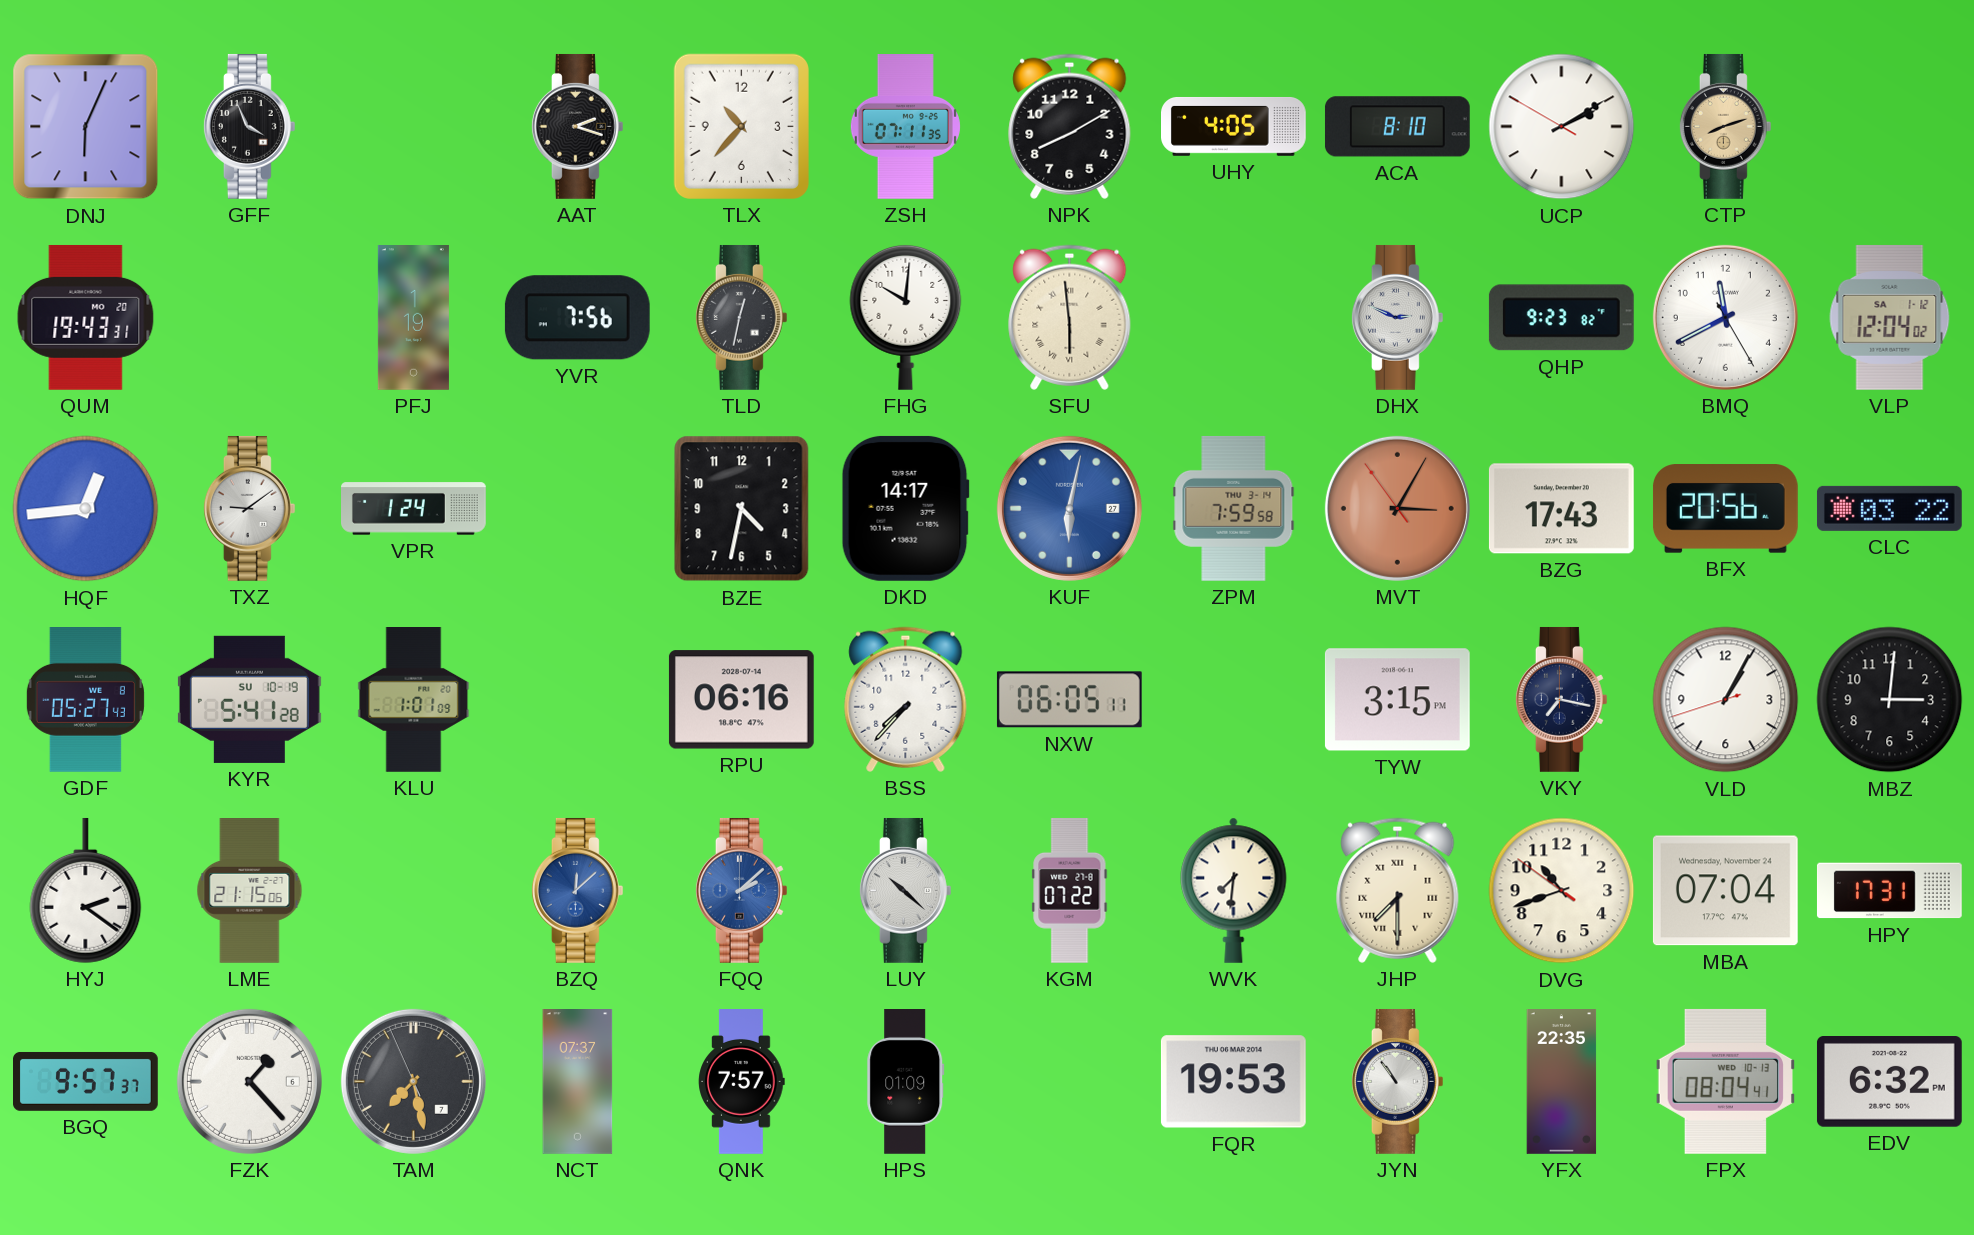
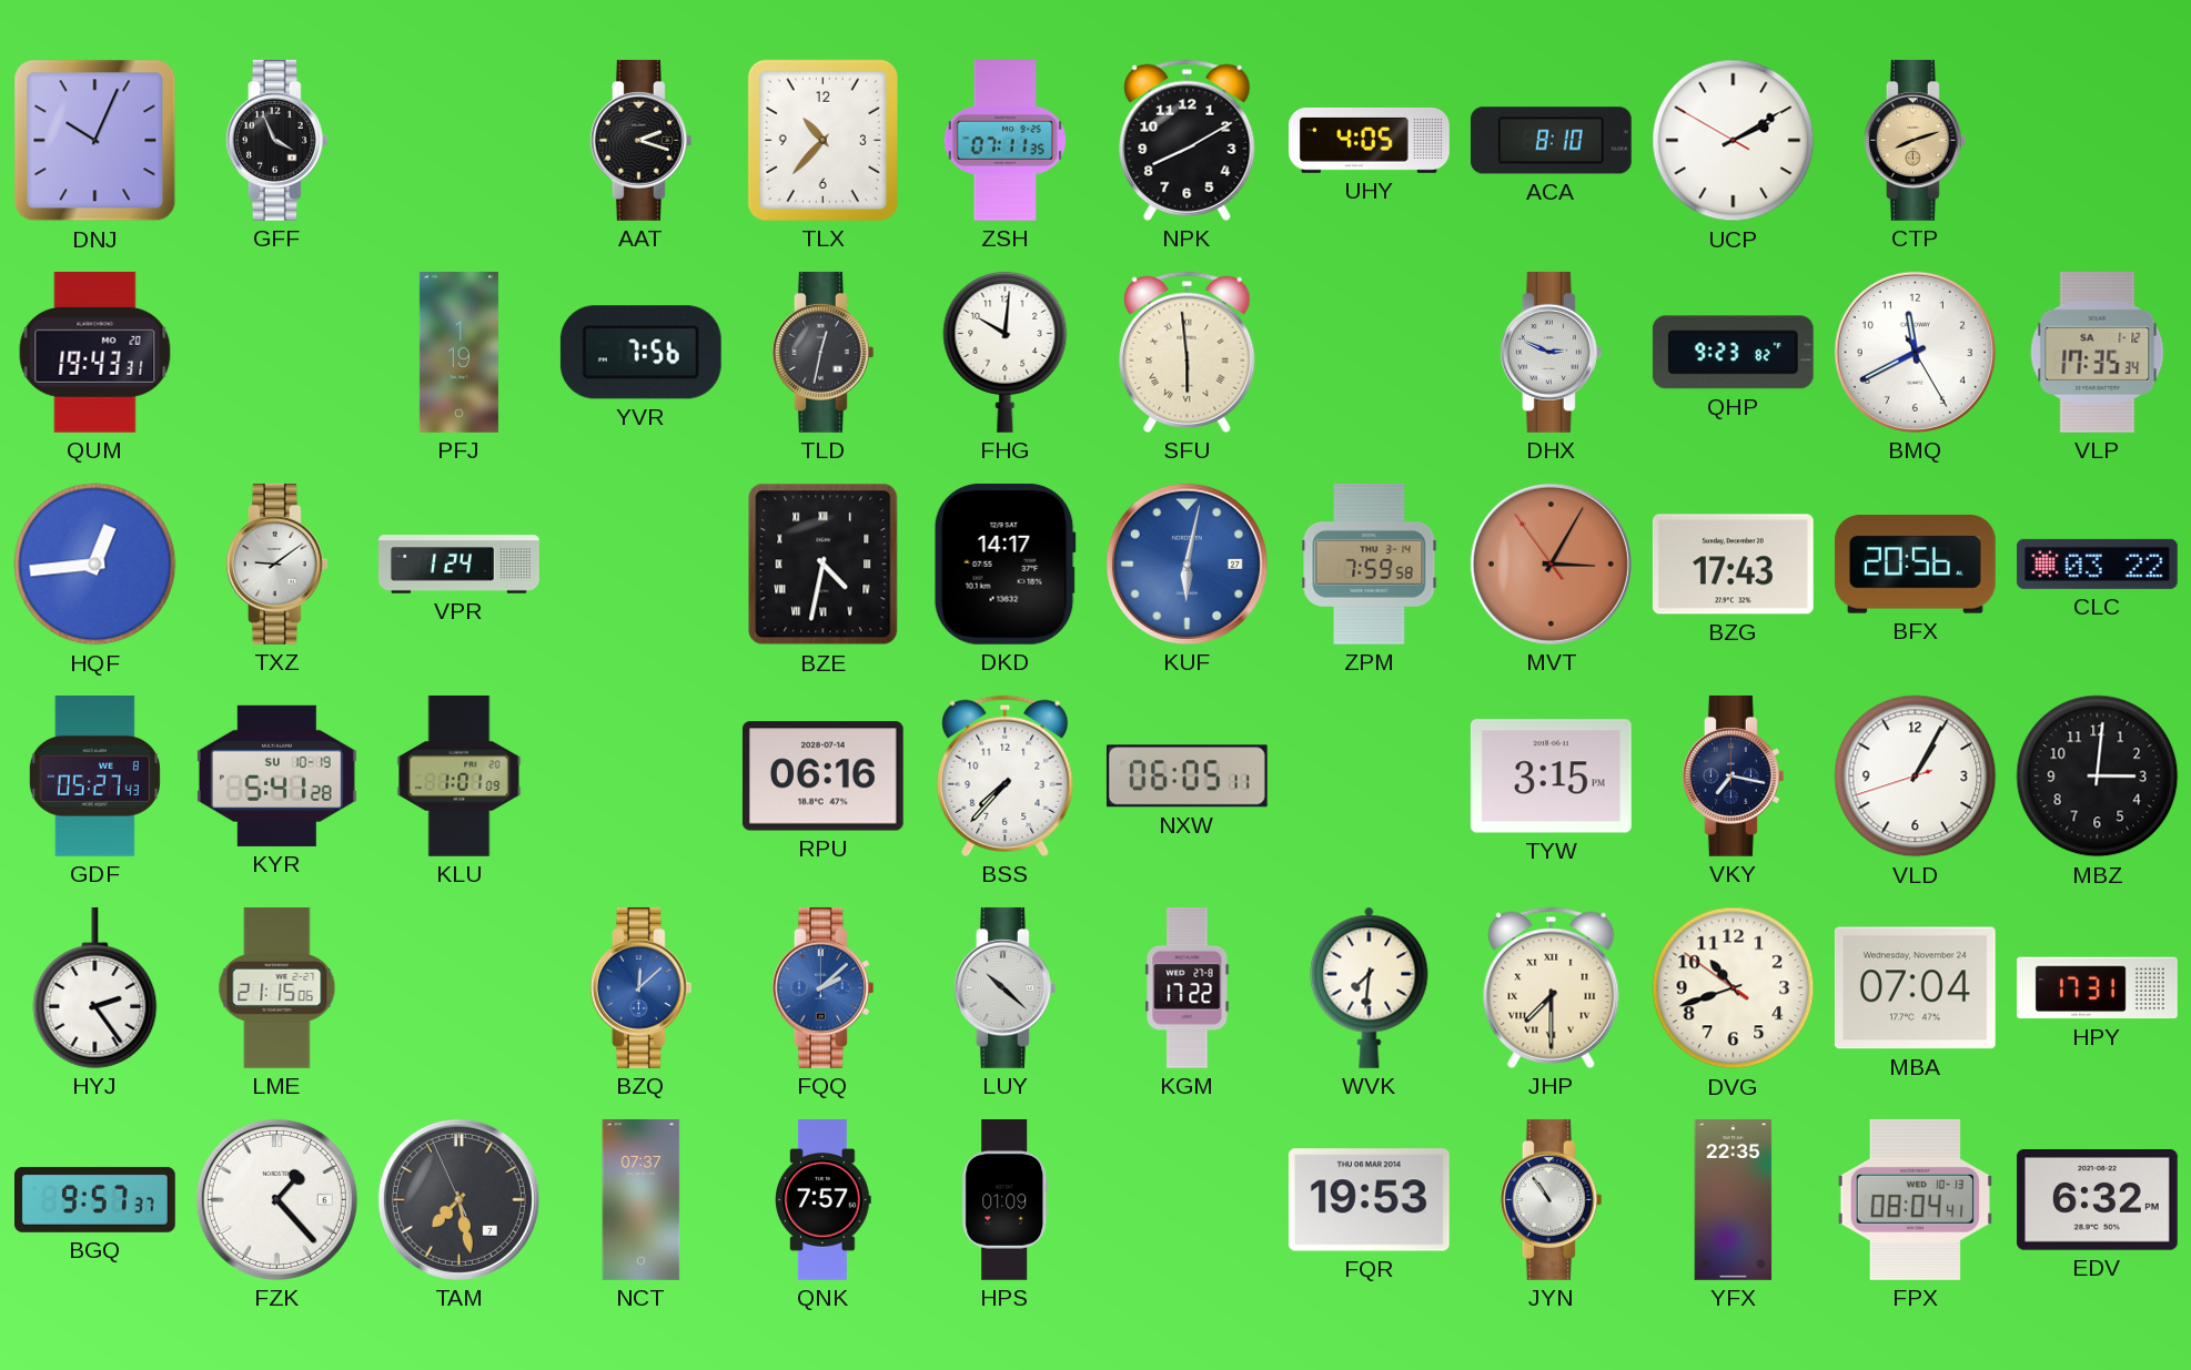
DNJ: 6:04 -> 10:04 (95, 141)
VLP: 12:04 -> 17:35 (2098, 352)
BZE numerals: Arabic -> Roman (824, 565)
HYJ: 2:21 -> 2:24 (95, 987)
KGM: 07:22 -> 17:22 (1188, 987)
